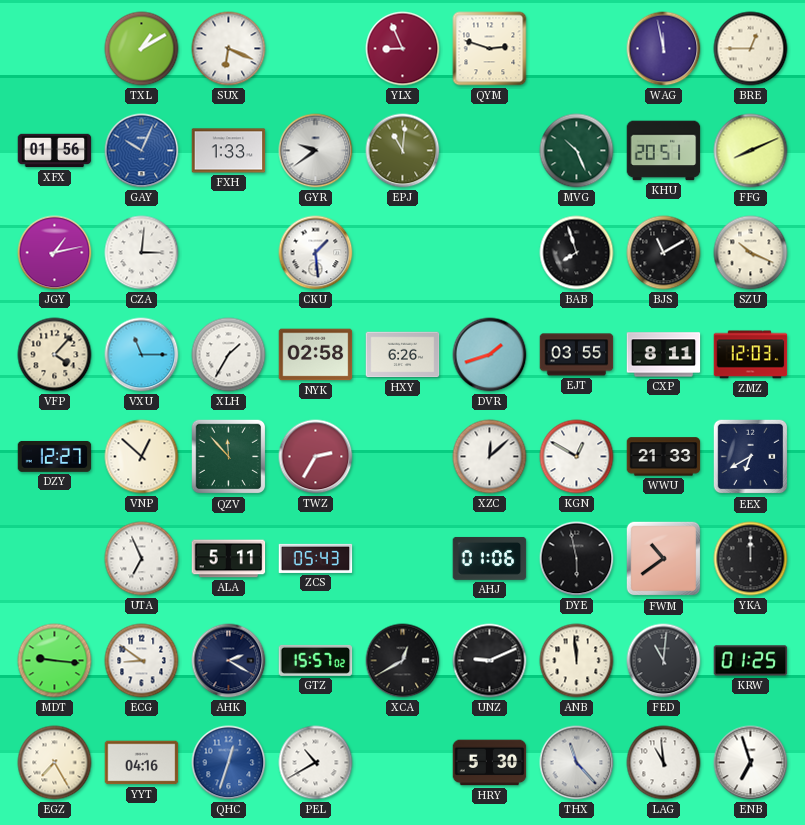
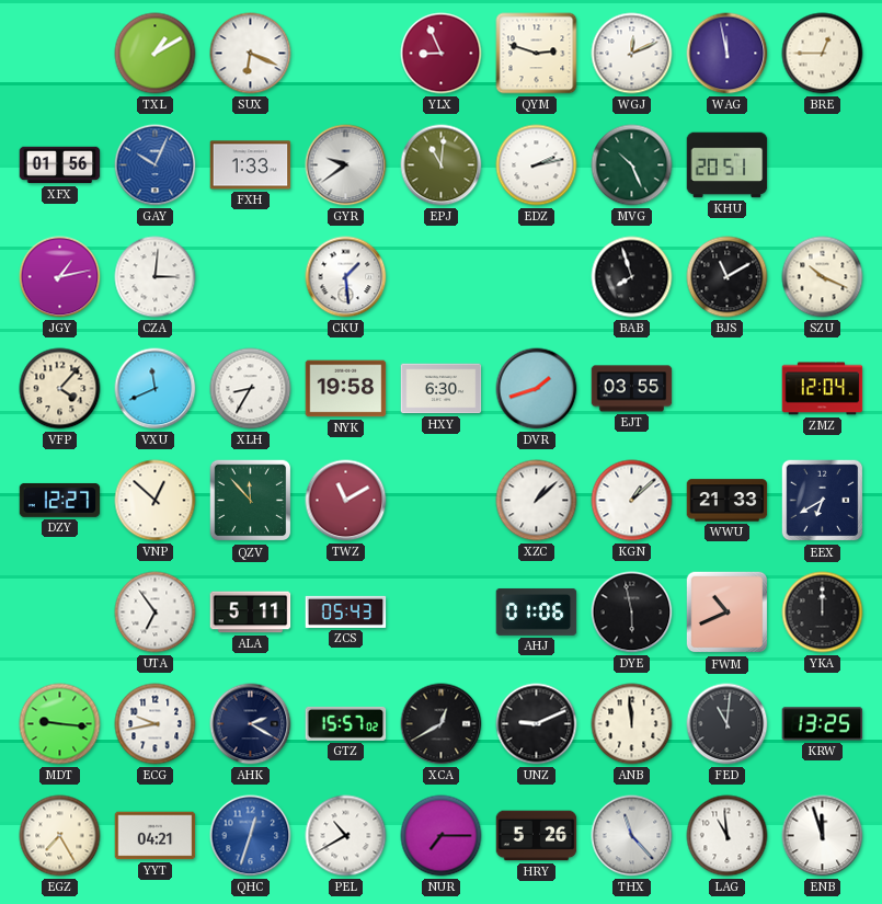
WGJ: none -> 12:11 (632, 54)
EDZ: none -> 2:13 (537, 165)
FFG: 8:11 -> none (751, 151)
VXU: 11:15 -> 11:41 (156, 389)
XLH: 1:35 -> 8:35 (251, 389)
NYK: 02:58 -> 19:58 (346, 389)
HXY: 6:26 -> 6:30 (442, 389)
CXP: 8:11 -> none (664, 355)
ZMZ: 12:03 -> 12:04 (823, 389)
TWZ: 2:35 -> 11:10 (346, 501)
XZC: 12:08 -> 1:08 (537, 501)
KGN: 12:50 -> 1:08 (632, 501)
UTA: 6:56 -> 6:54 (156, 613)
FWM: 10:39 -> 10:41 (728, 613)
ECG: 8:51 -> 9:43 (156, 724)
KRW: 01:25 -> 13:25 (823, 724)
YYT: 04:16 -> 04:21 (156, 836)
NUR: none -> 7:15 (442, 836)
HRY: 5:30 -> 5:26 (537, 836)
ENB: 6:57 -> 11:57 (823, 836)
